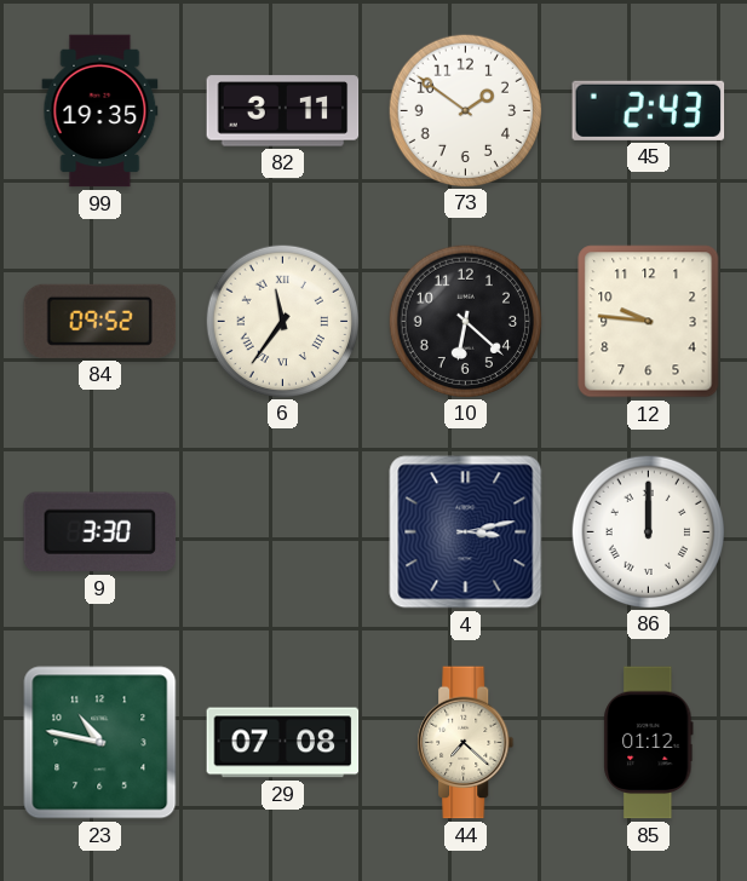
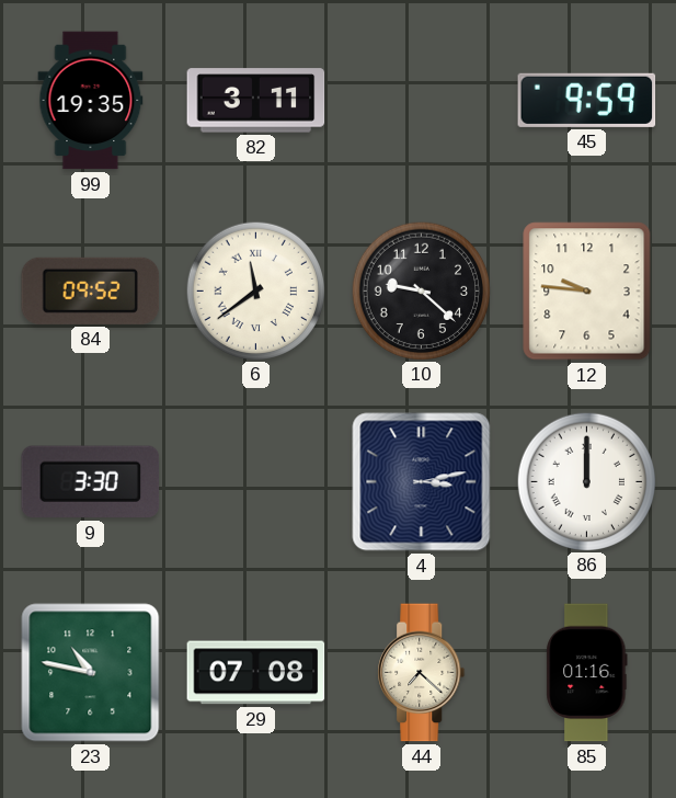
73: 1:51 -> none (465, 110)
45: 2:43 -> 9:59 (587, 100)
6: 11:36 -> 11:39 (255, 290)
10: 6:22 -> 9:22 (421, 290)
85: 01:12 -> 01:16 (587, 673)
